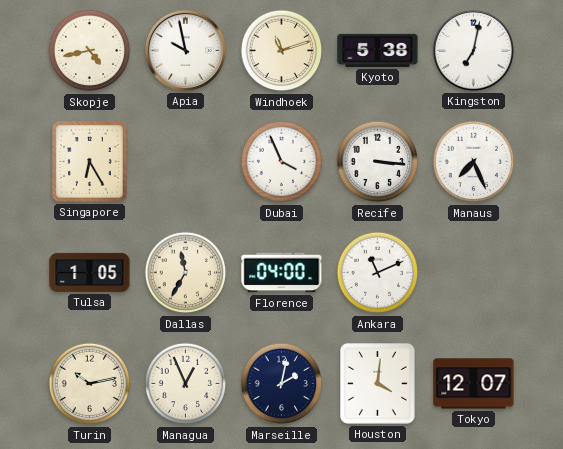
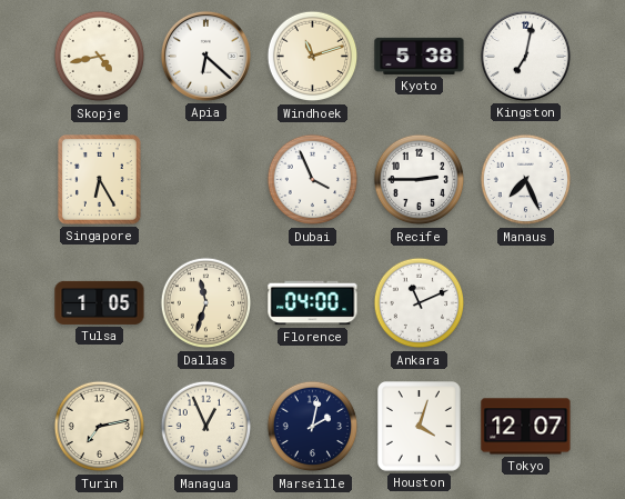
Apia: 9:58 -> 6:22 (205, 56)
Recife: 3:16 -> 2:45 (420, 180)
Dallas: 11:35 -> 11:33 (206, 303)
Turin: 10:13 -> 7:13 (100, 427)
Houston: 4:01 -> 4:03 (420, 427)
